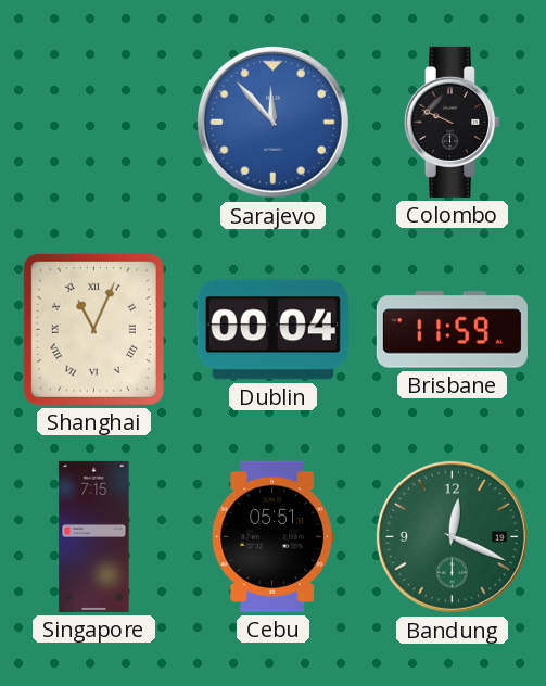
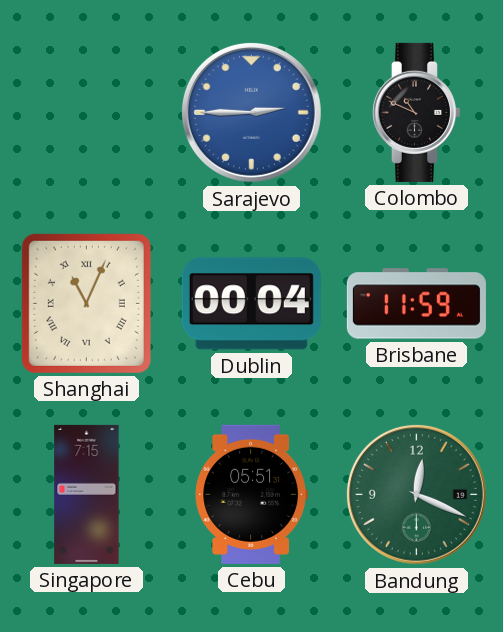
Sarajevo: 11:53 -> 2:45 (251, 112)
Colombo: 9:49 -> 10:49 (416, 112)
